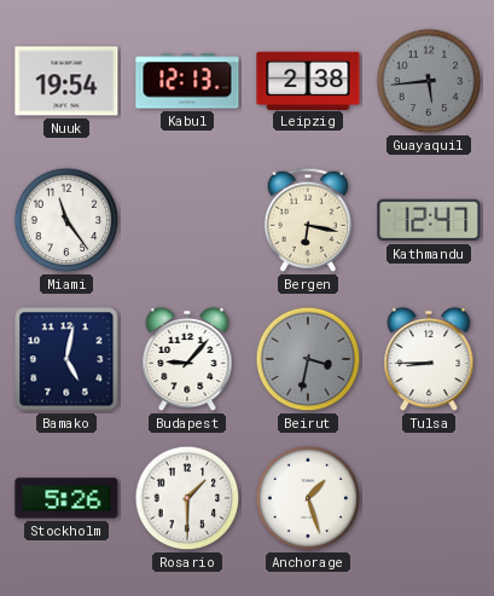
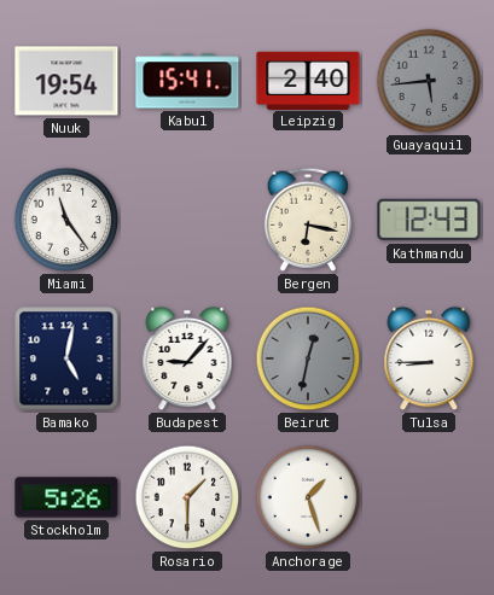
Kabul: 12:13 -> 15:41 (187, 81)
Leipzig: 2:38 -> 2:40 (308, 80)
Kathmandu: 12:47 -> 12:43 (429, 220)
Beirut: 3:32 -> 12:32 (308, 358)
